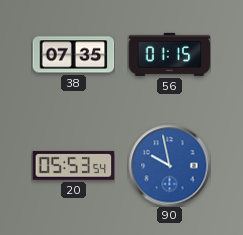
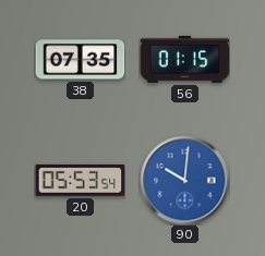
90: 9:58 -> 10:01 (184, 180)
